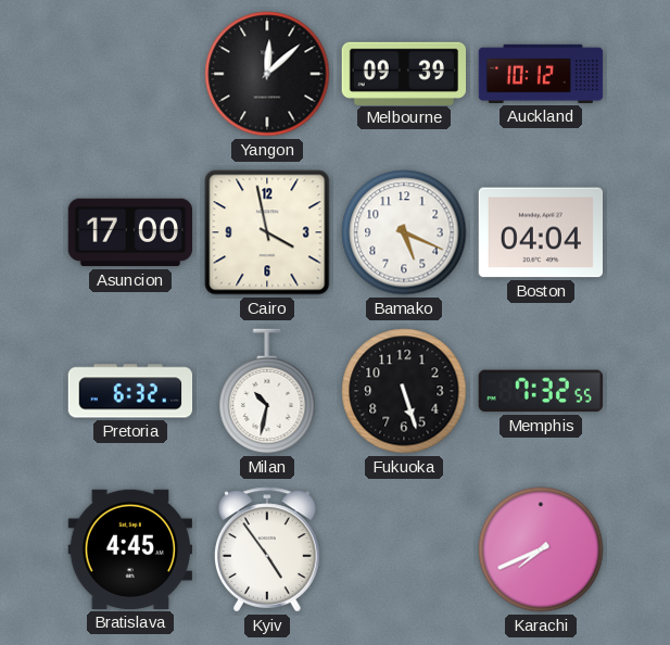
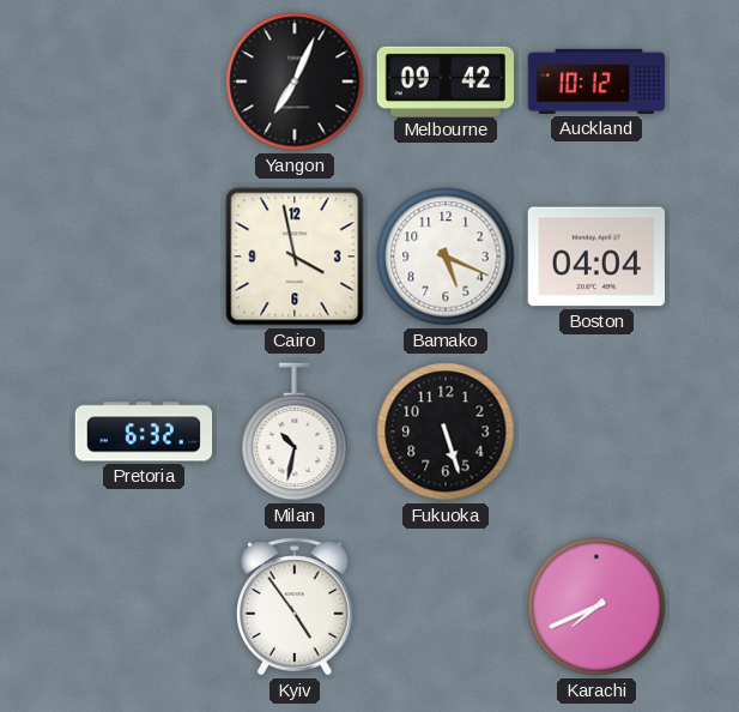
Yangon: 12:08 -> 7:04 (295, 82)
Melbourne: 09:39 -> 09:42 (444, 80)
Asuncion: 17:00 -> none (130, 232)
Memphis: 7:32 -> none (541, 391)
Bratislava: 4:45 -> none (130, 549)
